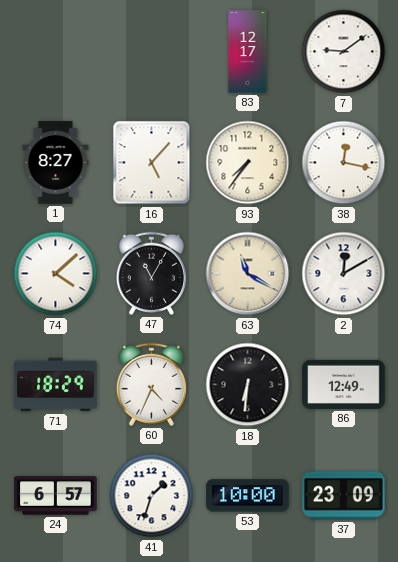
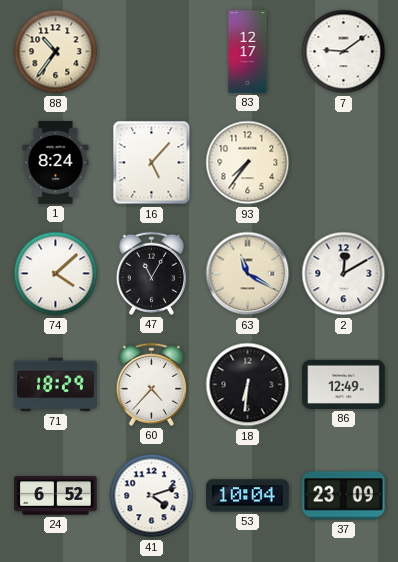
88: none -> 10:36 (56, 52)
1: 8:27 -> 8:24 (56, 163)
38: 12:17 -> none (344, 163)
60: 4:34 -> 4:37 (151, 384)
24: 6:57 -> 6:52 (56, 496)
41: 1:33 -> 4:12 (152, 496)
53: 10:00 -> 10:04 (248, 496)
